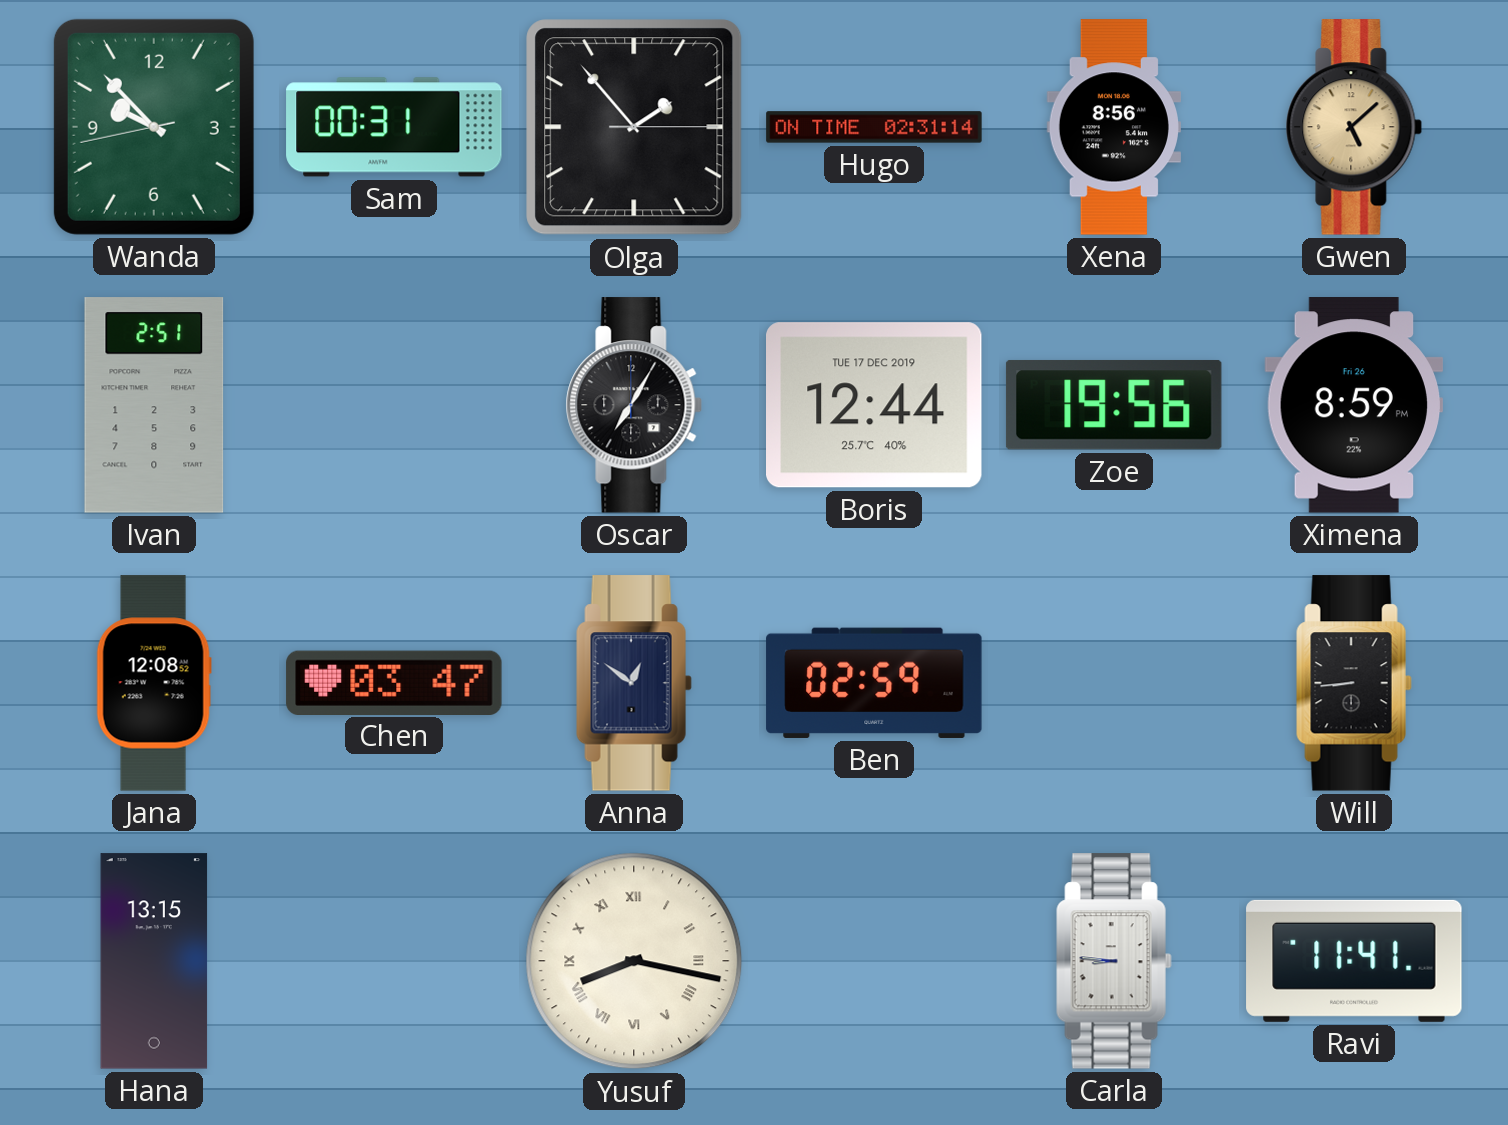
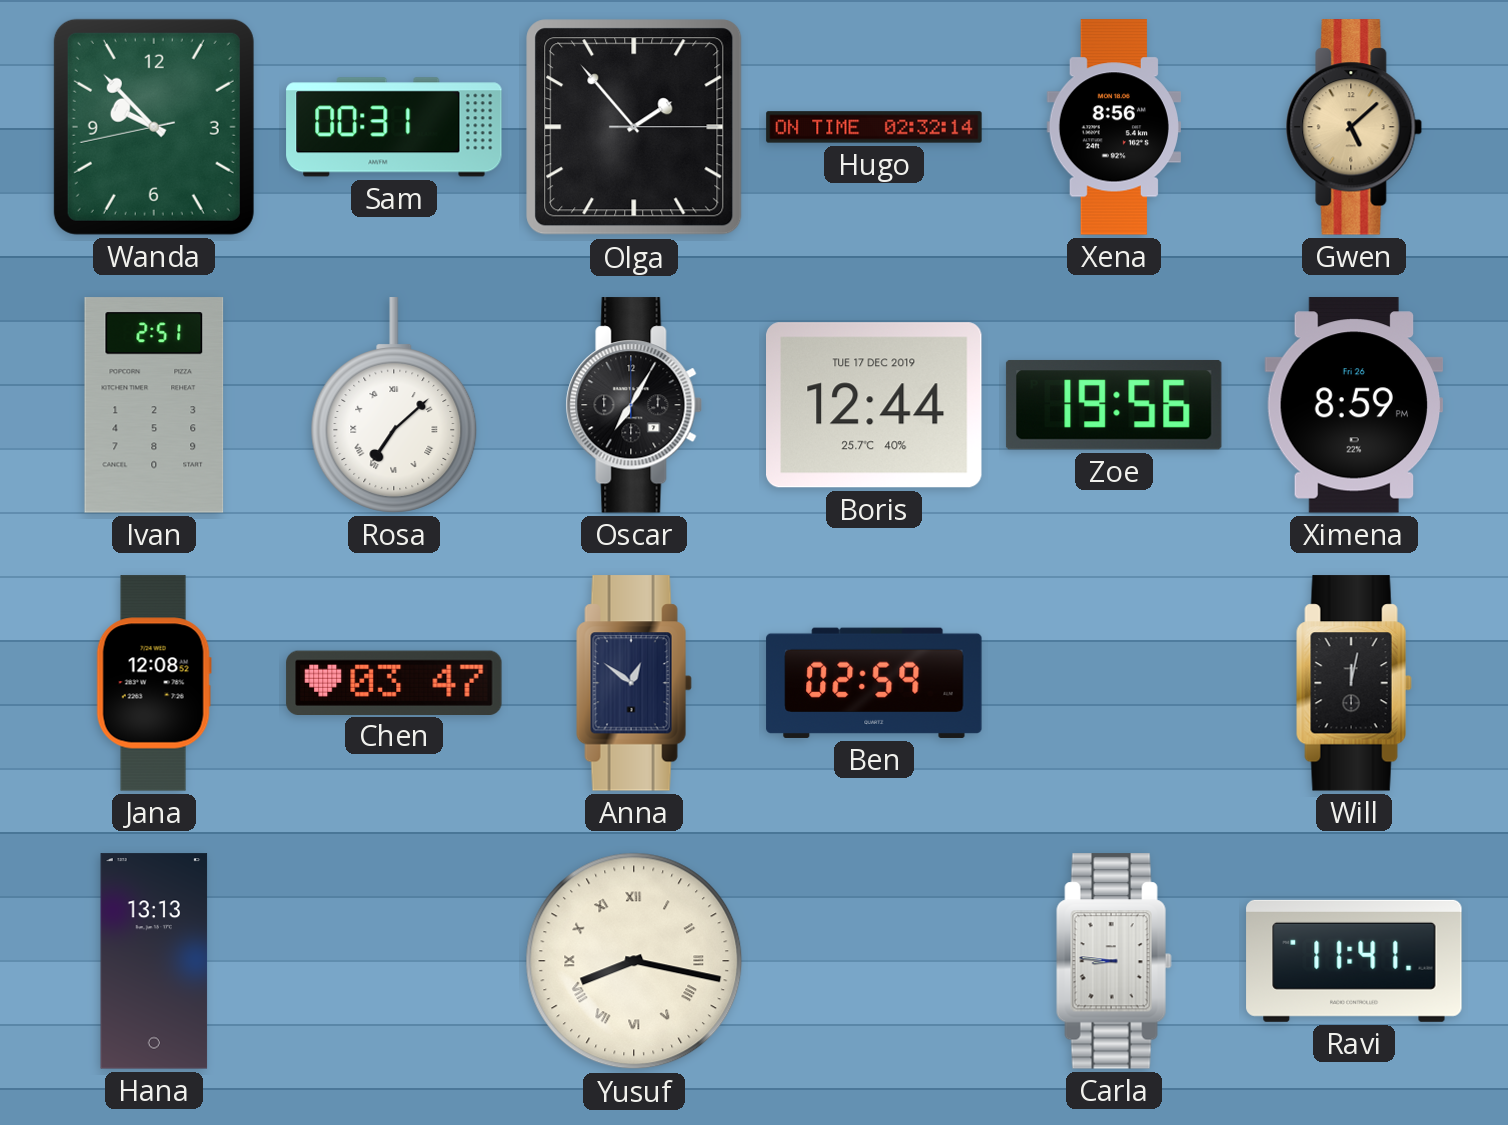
Hugo: 02:31 -> 02:32 (874, 127)
Rosa: none -> 7:08 (394, 405)
Will: 8:44 -> 12:02 (1354, 683)
Hana: 13:15 -> 13:13 (154, 961)
